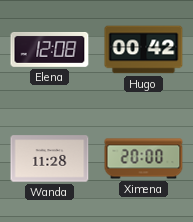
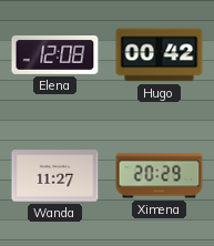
Wanda: 11:28 -> 11:27 (55, 176)
Ximena: 20:00 -> 20:29 (160, 176)
